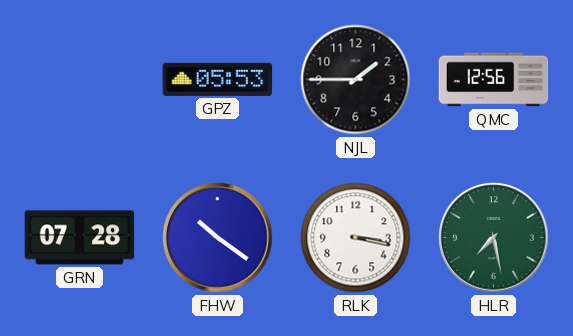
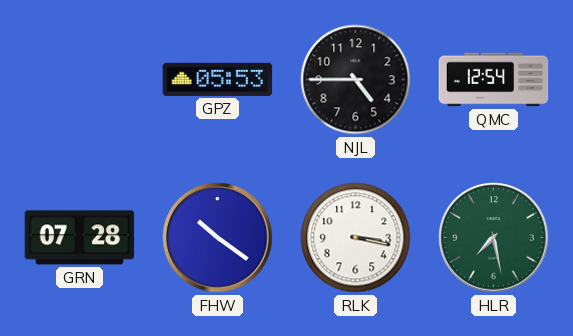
NJL: 1:45 -> 4:45 (356, 80)
QMC: 12:56 -> 12:54 (494, 80)
